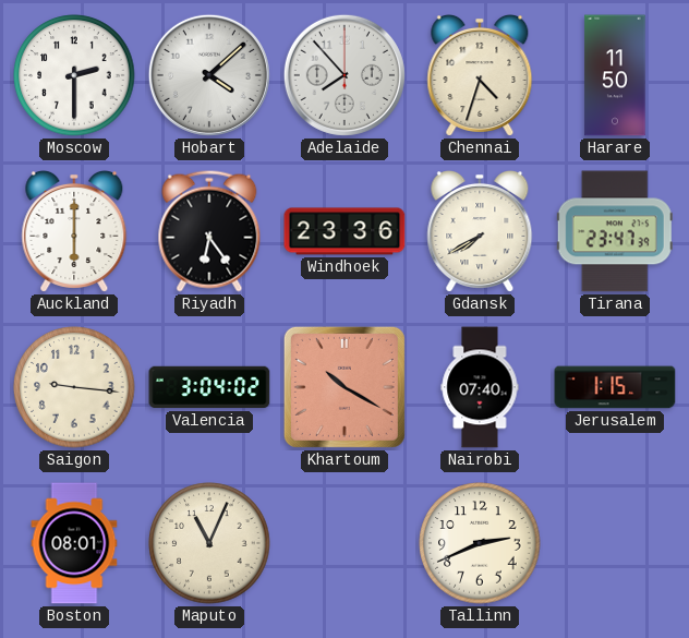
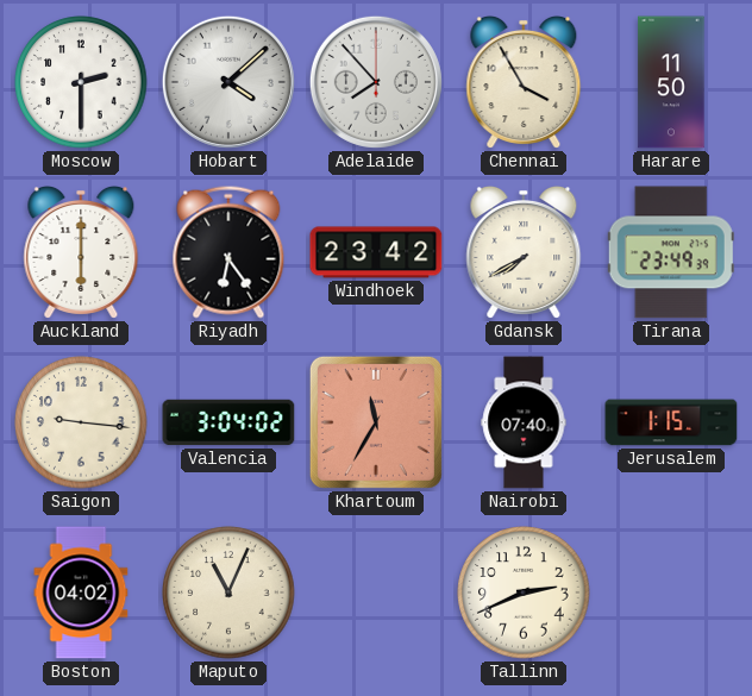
Chennai: 4:33 -> 3:55 (524, 83)
Windhoek: 23:36 -> 23:42 (376, 252)
Tirana: 23:47 -> 23:49 (671, 252)
Khartoum: 10:20 -> 11:35 (376, 422)
Boston: 08:01 -> 04:02 (81, 592)
